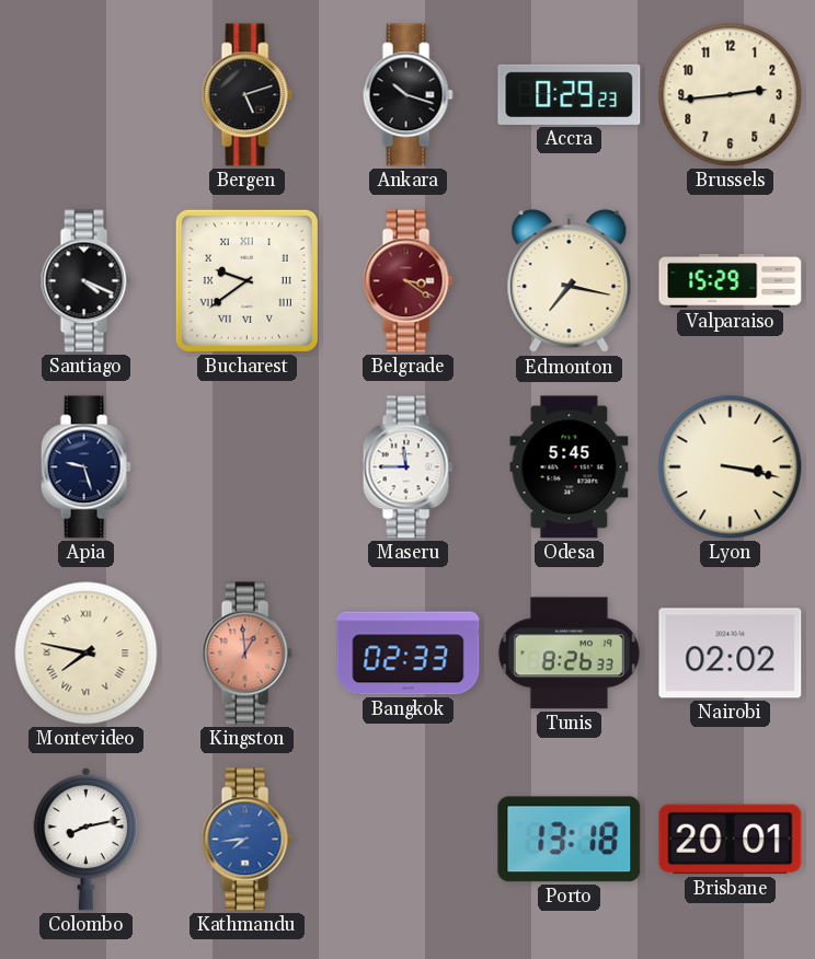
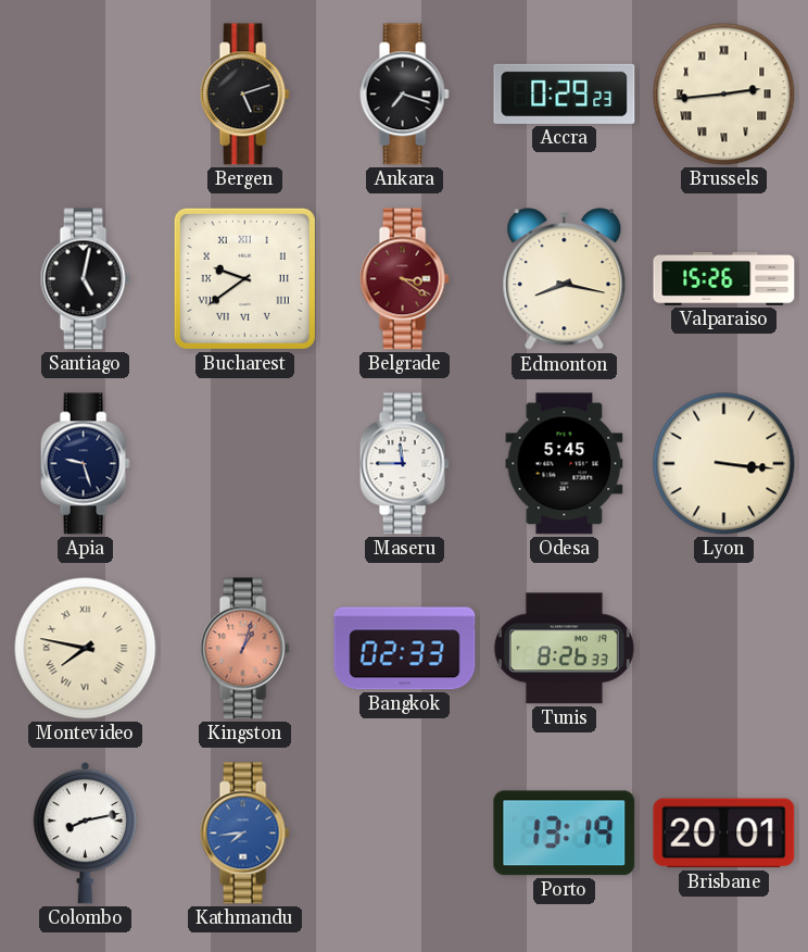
Ankara: 10:18 -> 7:18 (404, 95)
Brussels numerals: Arabic -> Roman (724, 95)
Santiago: 4:19 -> 5:02 (85, 279)
Edmonton: 7:17 -> 8:17 (565, 279)
Valparaiso: 15:29 -> 15:26 (724, 278)
Lyon: 3:17 -> 3:16 (724, 464)
Kingston: 12:59 -> 1:03 (244, 649)
Nairobi: 02:02 -> none (731, 654)
Porto: 13:18 -> 13:19 (565, 834)
